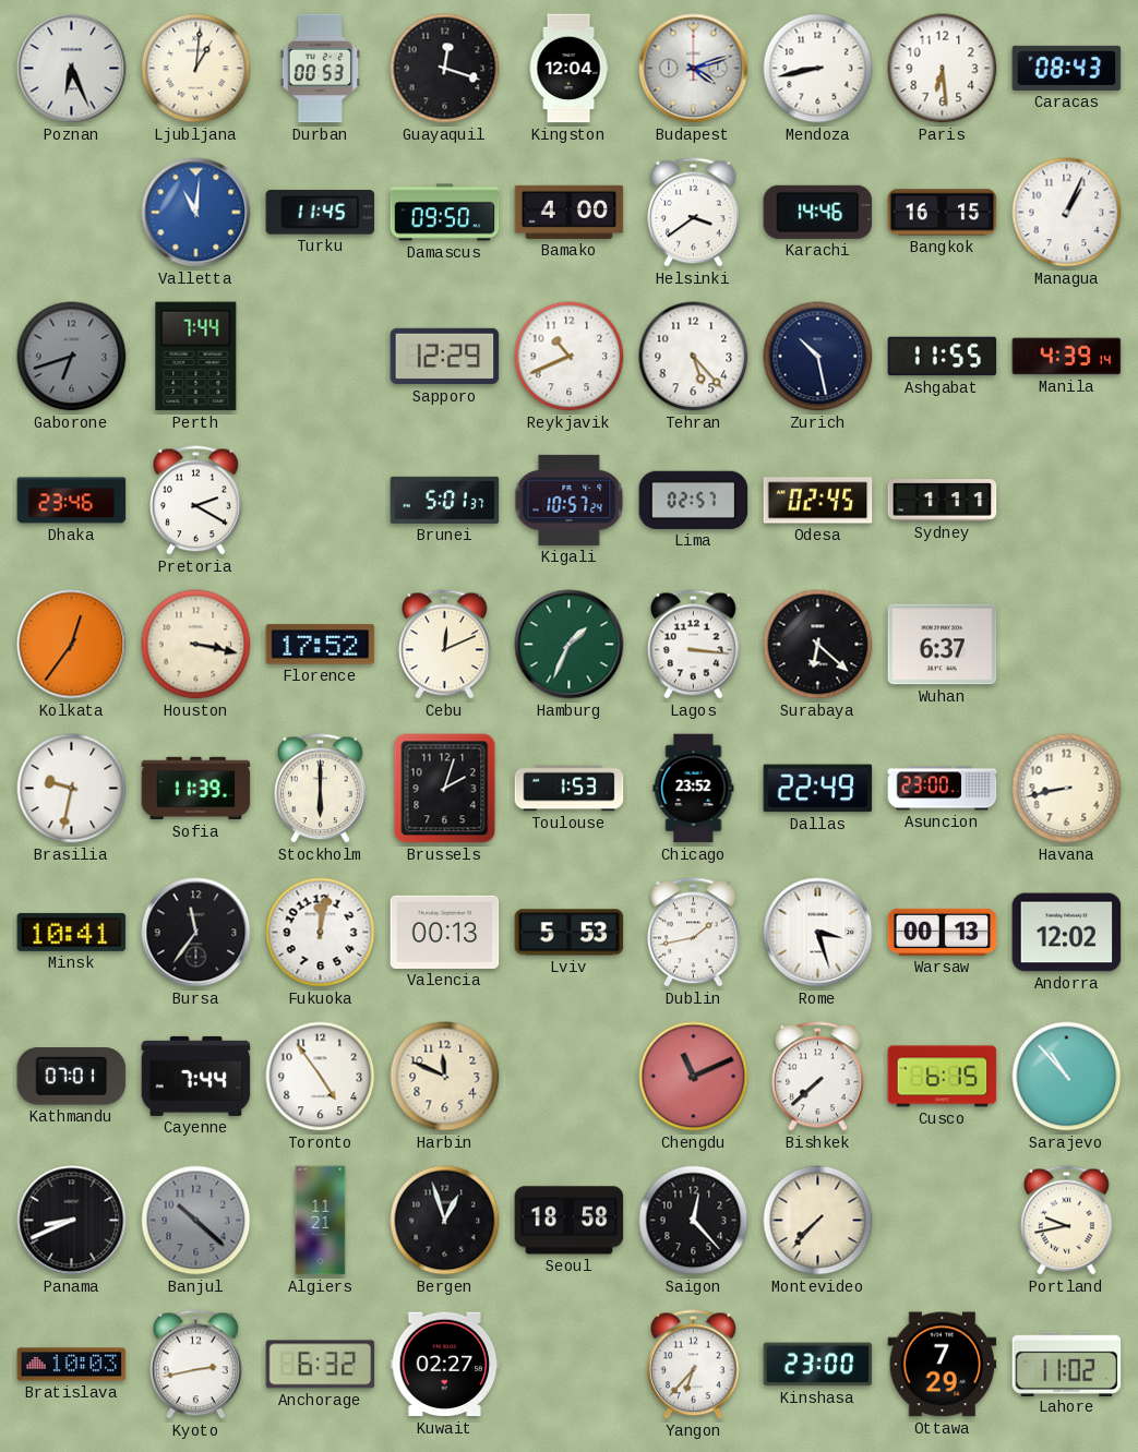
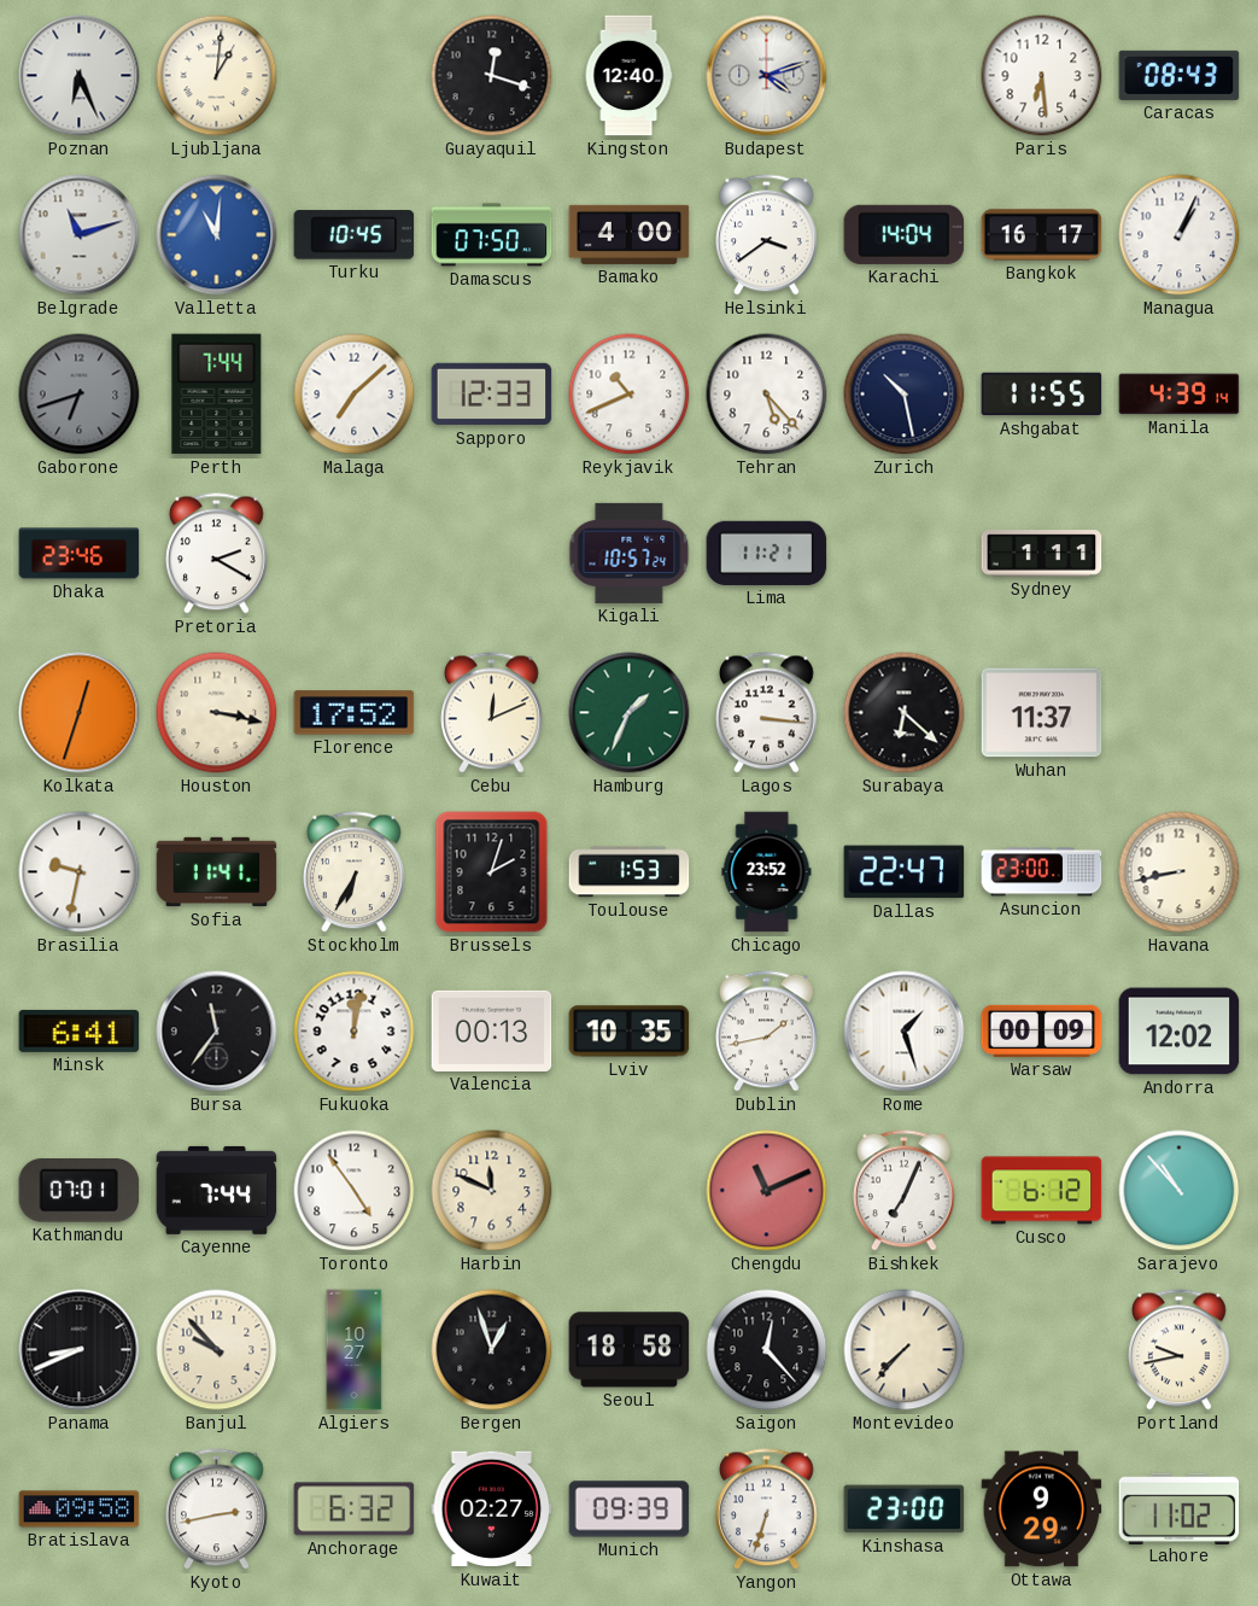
Durban: 00:53 -> none (320, 69)
Kingston: 12:04 -> 12:40 (628, 76)
Mendoza: 8:43 -> none (818, 69)
Belgrade: none -> 11:12 (80, 235)
Turku: 11:45 -> 10:45 (355, 235)
Damascus: 09:50 -> 07:50 (492, 235)
Karachi: 14:46 -> 14:04 (905, 234)
Bangkok: 16:15 -> 16:17 (1042, 235)
Malaga: none -> 7:08 (355, 395)
Sapporo: 12:29 -> 12:33 (492, 395)
Brunei: 5:01 -> none (445, 500)
Lima: 02:57 -> 11:21 (767, 553)
Odesa: 02:45 -> none (818, 501)
Kolkata: 12:36 -> 12:33 (80, 713)
Wuhan: 6:37 -> 11:37 (1042, 713)
Sofia: 11:39 -> 11:41 (217, 872)
Stockholm: 6:00 -> 6:35 (355, 872)
Dallas: 22:49 -> 22:47 (905, 872)
Minsk: 10:41 -> 6:41 (80, 1030)
Lviv: 5:53 -> 10:35 (630, 1032)
Rome: 3:27 -> 1:27 (905, 1032)
Warsaw: 00:13 -> 00:09 (1042, 1030)
Bishkek: 7:38 -> 7:04 (905, 1191)
Cusco: 6:15 -> 6:12 (1042, 1191)
Banjul: 10:22 -> 9:53 (217, 1350)
Banjul dial: grey -> cream (217, 1350)
Algiers: 11:21 -> 10:27 (355, 1350)
Bratislava: 10:03 -> 09:58 (80, 1509)
Munich: none -> 09:39 (630, 1509)
Yangon: 6:37 -> 6:33 (767, 1509)
Ottawa: 7:29 -> 9:29 (1042, 1509)
